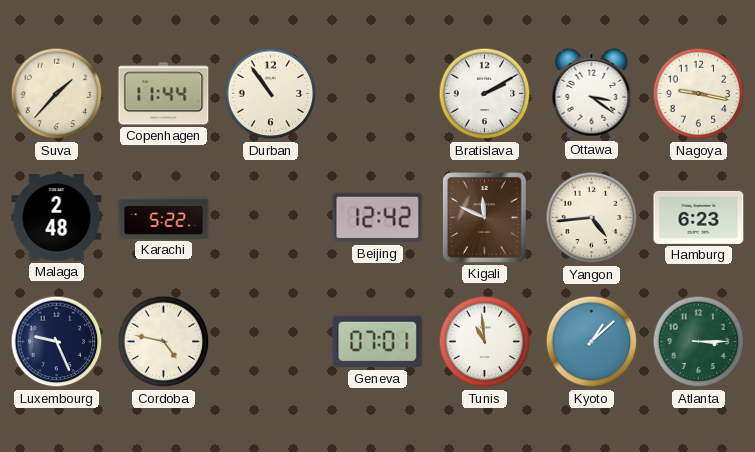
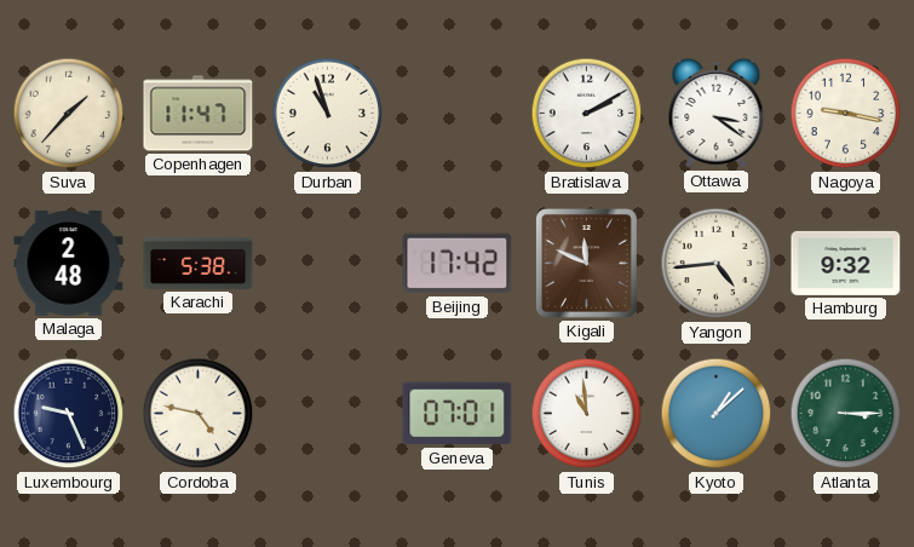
Copenhagen: 11:44 -> 11:47 (199, 114)
Durban: 10:54 -> 10:57 (328, 114)
Karachi: 5:22 -> 5:38 (199, 263)
Beijing: 12:42 -> 17:42 (458, 264)
Hamburg: 6:23 -> 9:32 (846, 263)
